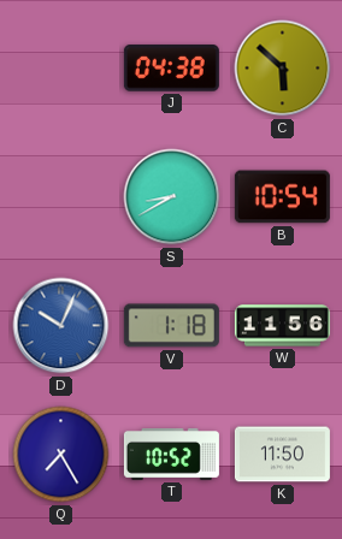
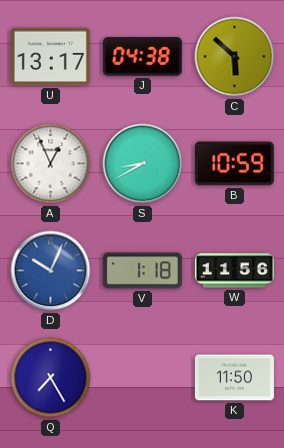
U: none -> 13:17 (50, 57)
A: none -> 12:56 (51, 164)
B: 10:54 -> 10:59 (234, 164)
T: 10:52 -> none (171, 454)
